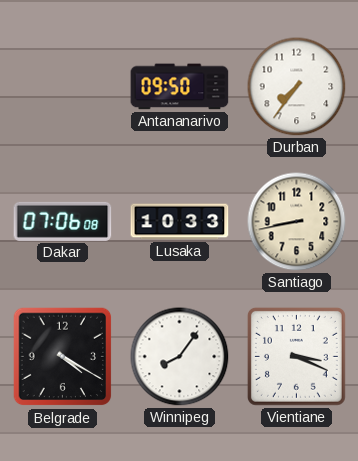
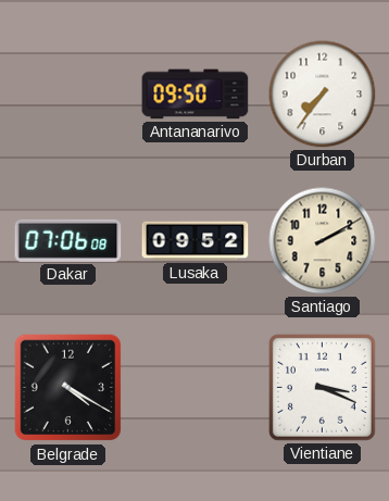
Lusaka: 10:33 -> 09:52 (196, 241)
Santiago: 8:43 -> 2:10 (323, 241)
Winnipeg: 8:06 -> none (180, 357)
